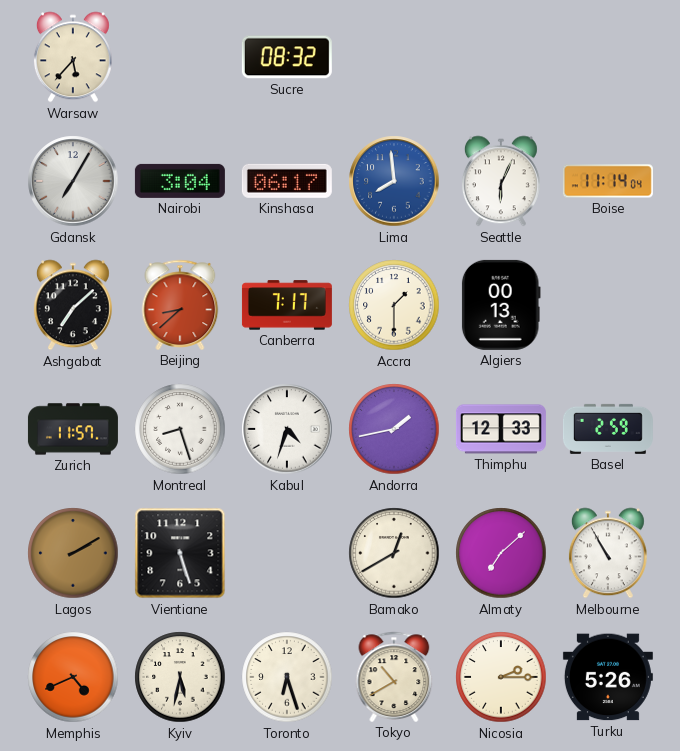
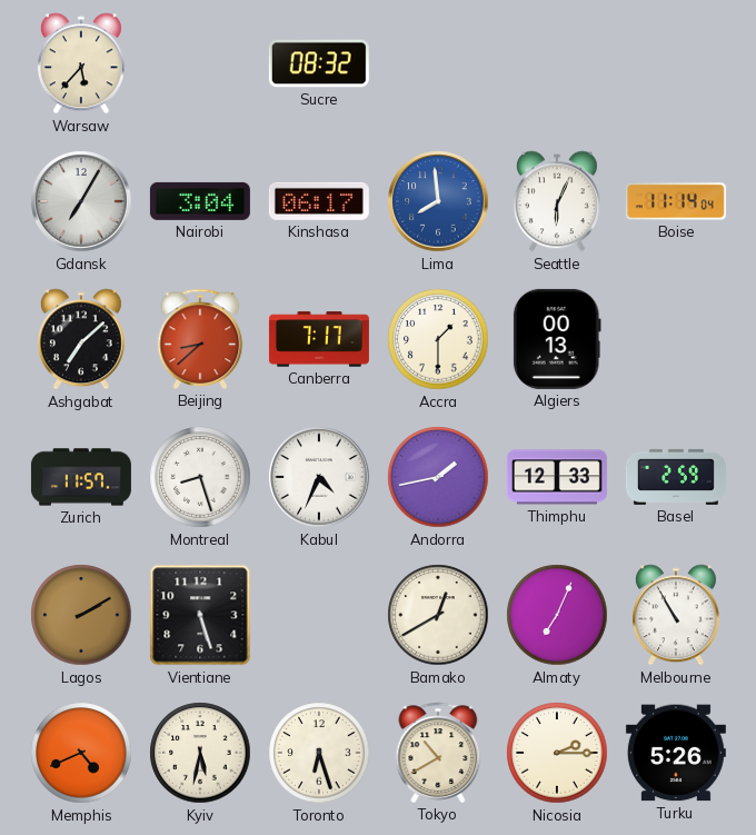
Kabul: 4:33 -> 4:34 (319, 477)
Almaty: 7:08 -> 7:04 (557, 615)
